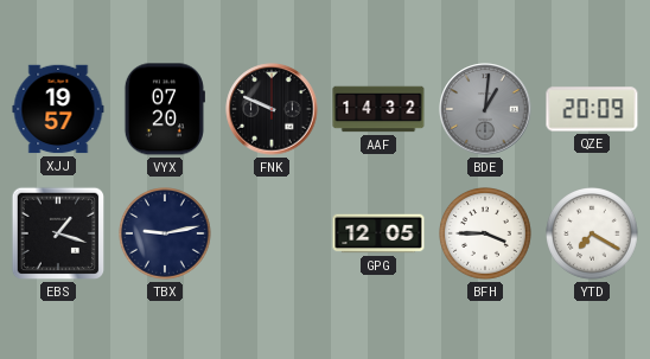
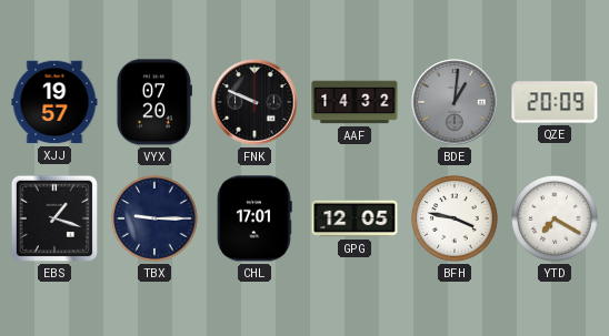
TBX: 9:13 -> 9:15 (156, 220)
CHL: none -> 17:01 (254, 218)
BFH: 3:45 -> 3:47 (456, 220)
